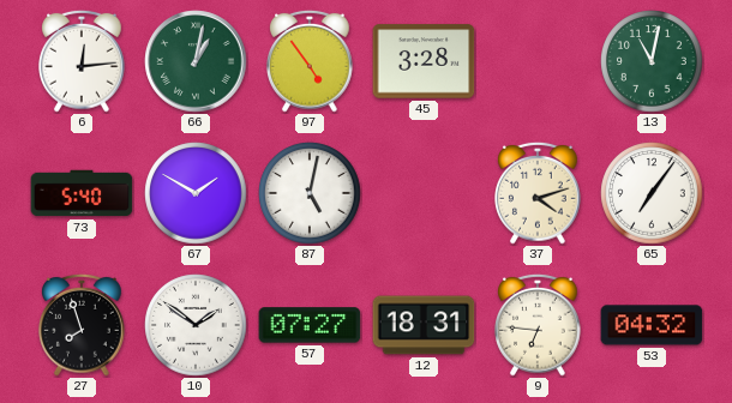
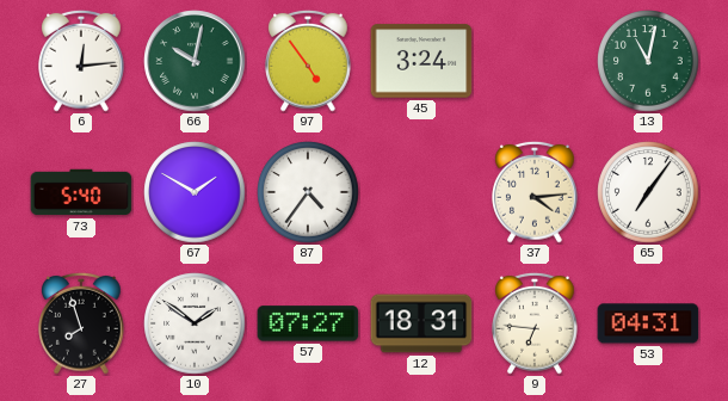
66: 1:02 -> 10:02 (195, 61)
45: 3:28 -> 3:24 (421, 61)
87: 5:02 -> 4:36 (308, 192)
37: 4:12 -> 4:14 (535, 192)
53: 04:32 -> 04:31 (648, 323)
